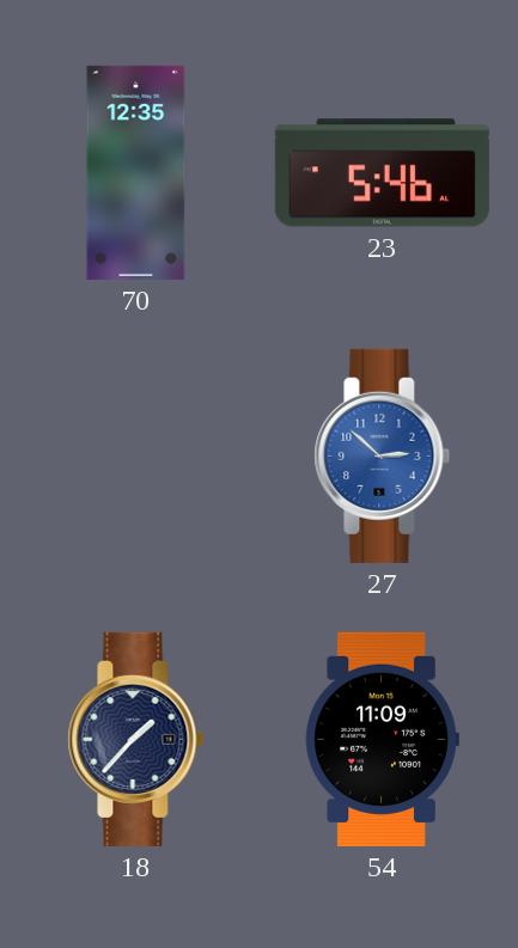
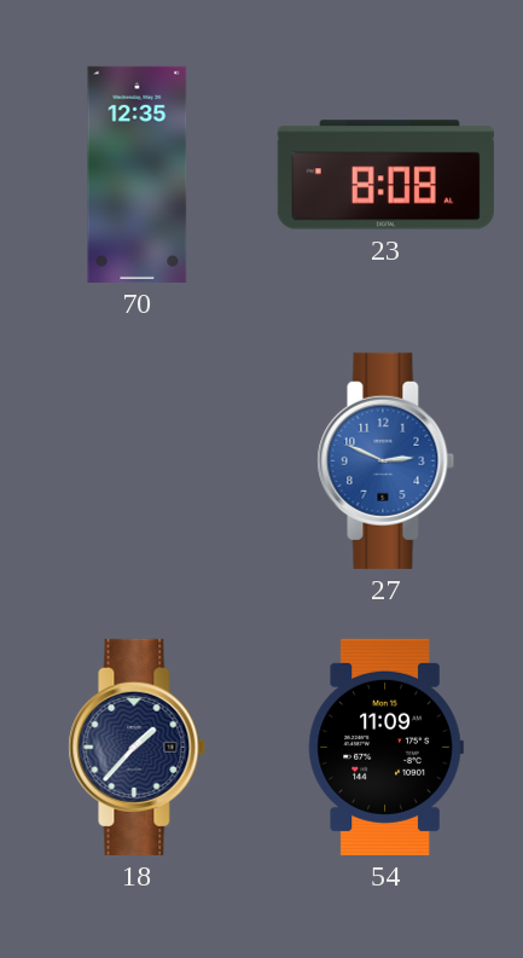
23: 5:46 -> 8:08 (385, 175)
27: 2:52 -> 2:49 (387, 460)
